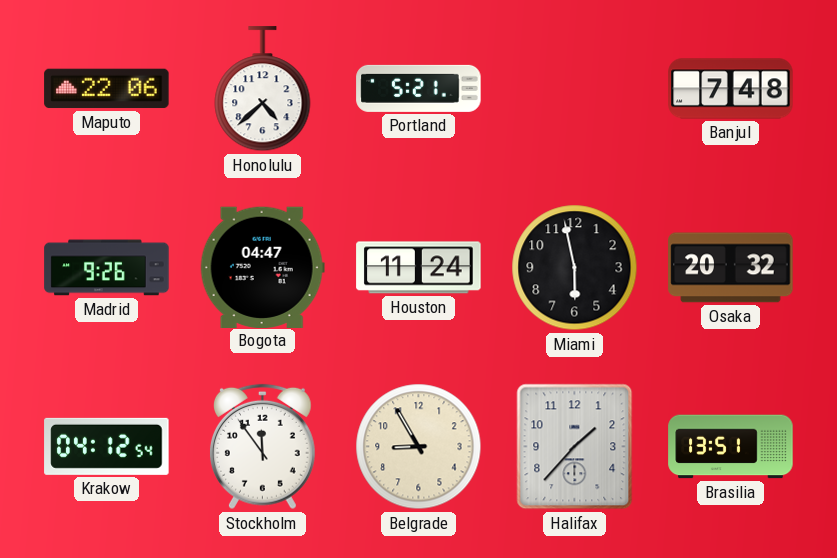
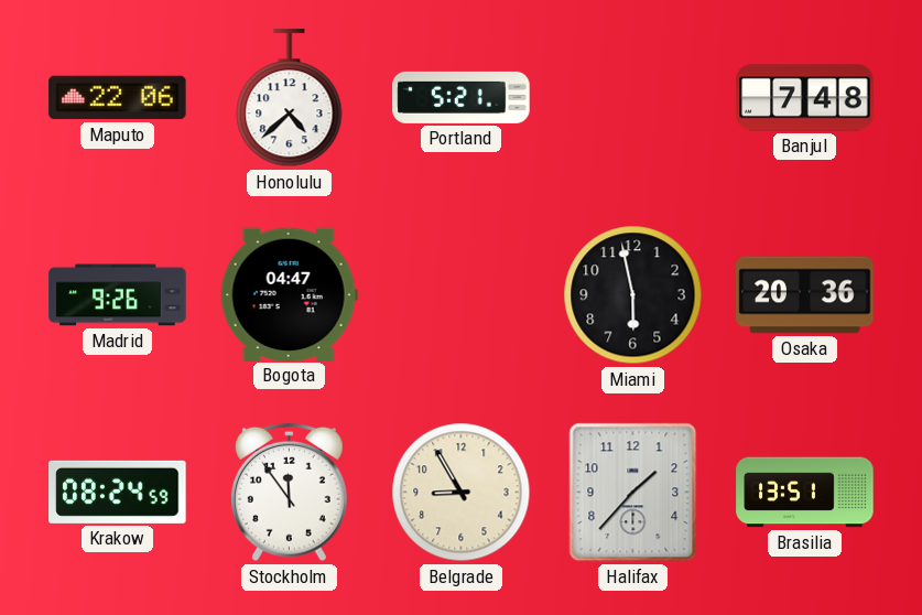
Houston: 11:24 -> none (419, 268)
Osaka: 20:32 -> 20:36 (805, 295)
Krakow: 04:12 -> 08:24 (118, 492)
